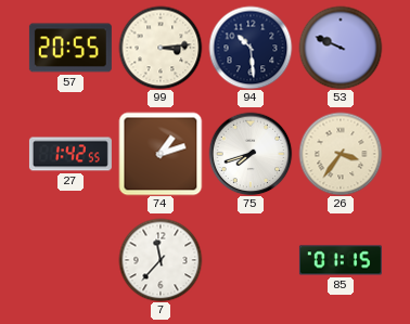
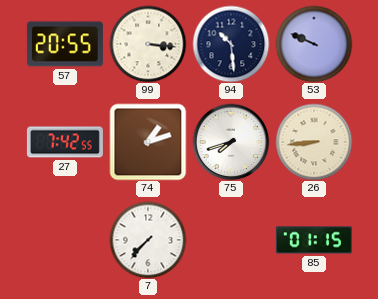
99: 3:14 -> 3:16 (148, 44)
27: 1:42 -> 7:42 (65, 142)
26: 3:36 -> 8:44 (314, 142)
7: 11:37 -> 7:37 (148, 240)
